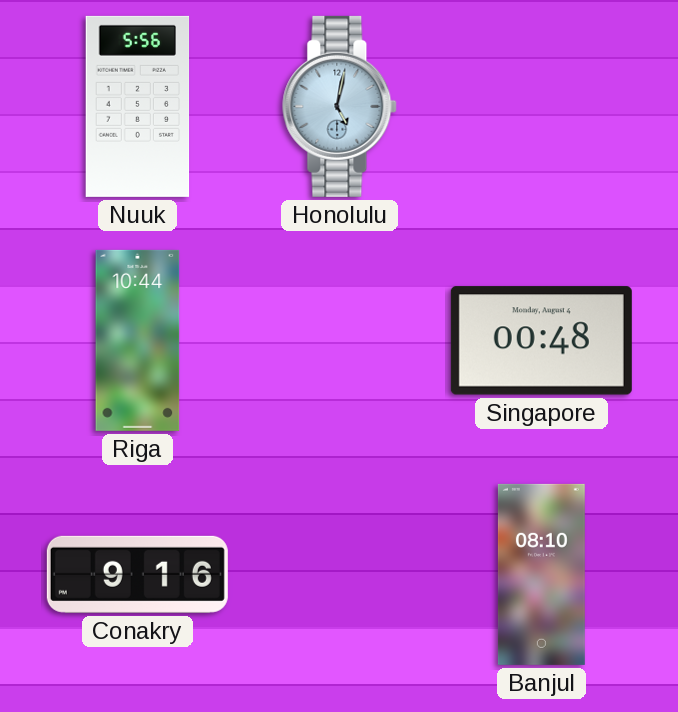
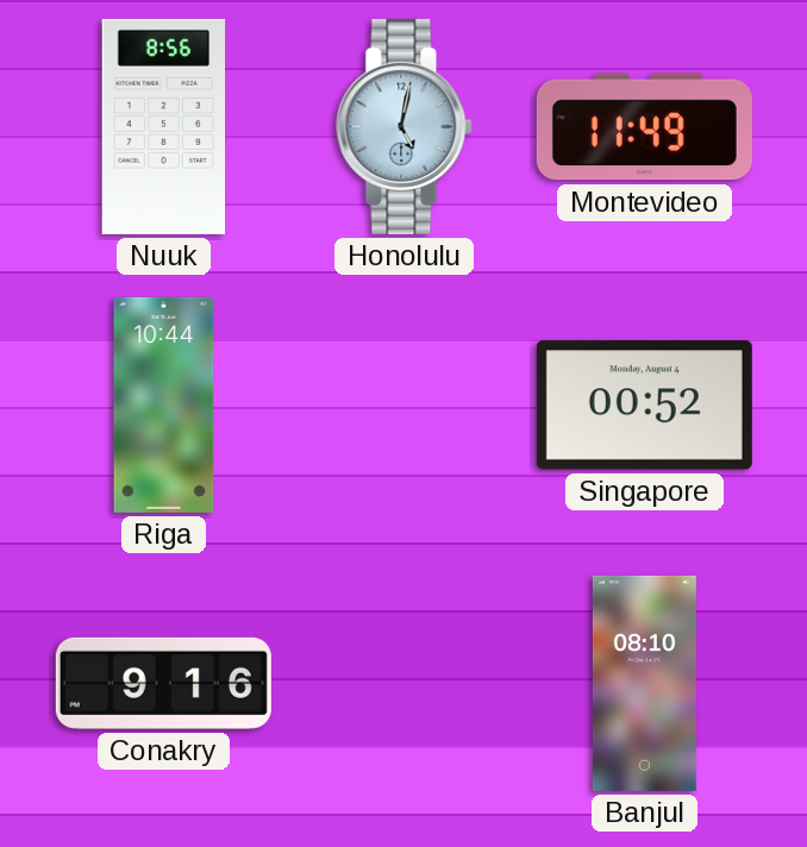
Nuuk: 5:56 -> 8:56 (164, 126)
Montevideo: none -> 11:49 (644, 127)
Singapore: 00:48 -> 00:52 (644, 406)
